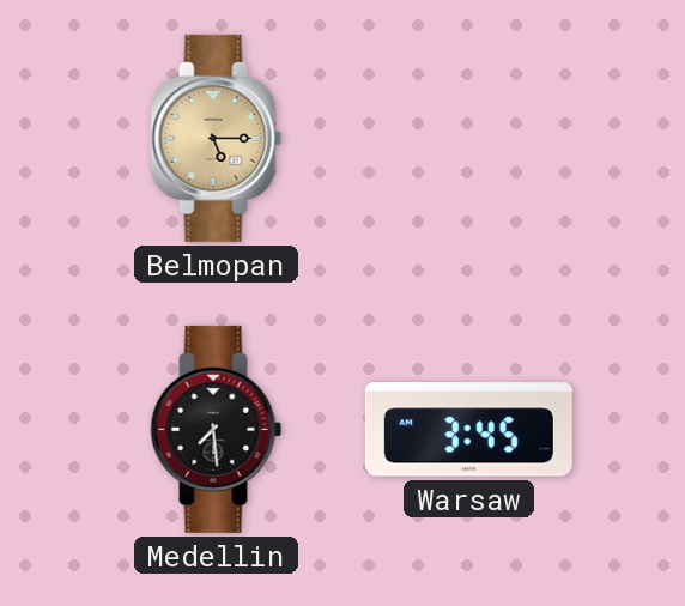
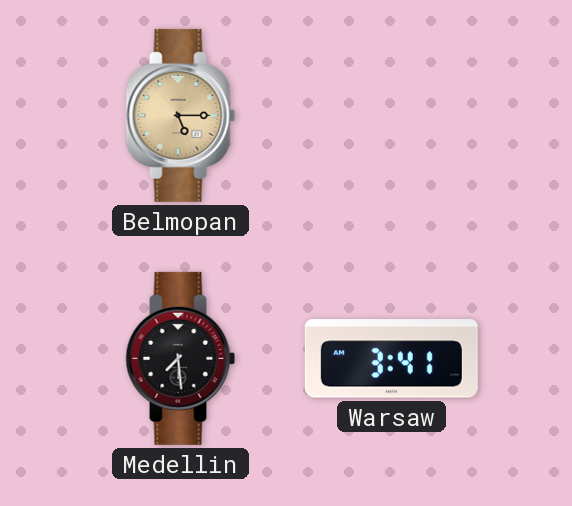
Warsaw: 3:45 -> 3:41 (391, 359)
